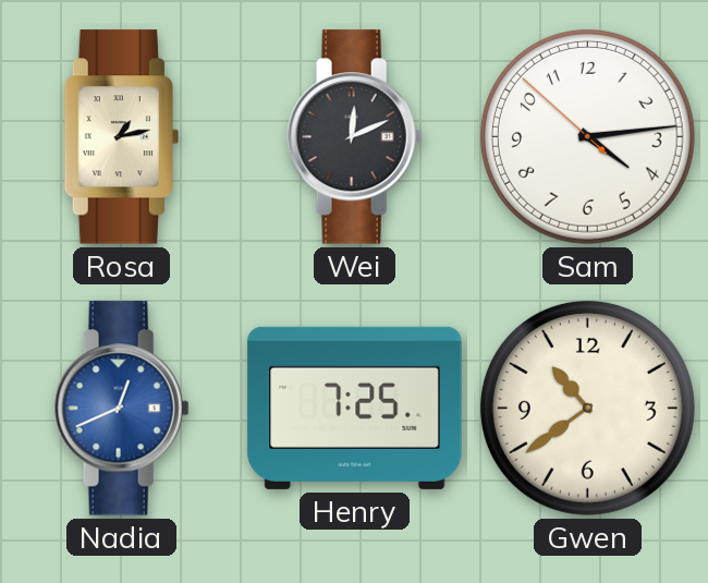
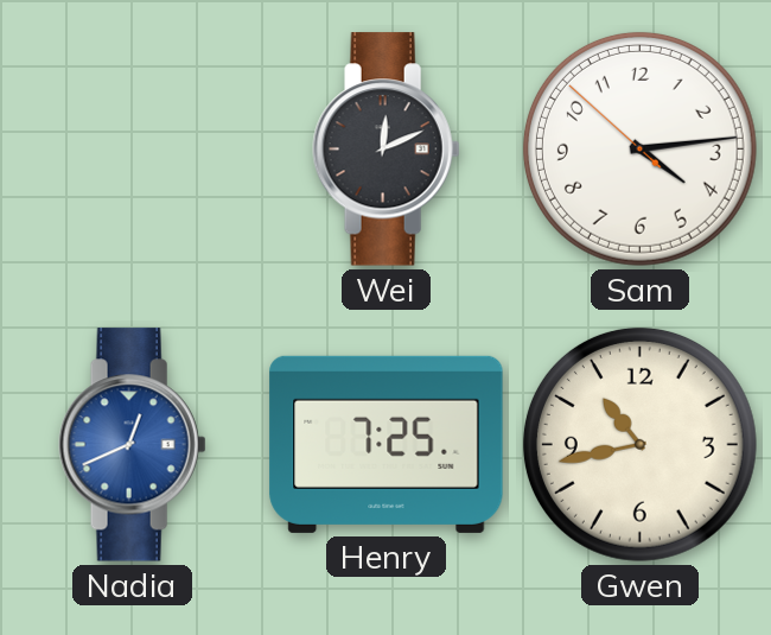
Rosa: 1:13 -> none (121, 137)
Gwen: 10:39 -> 10:43 (639, 444)
